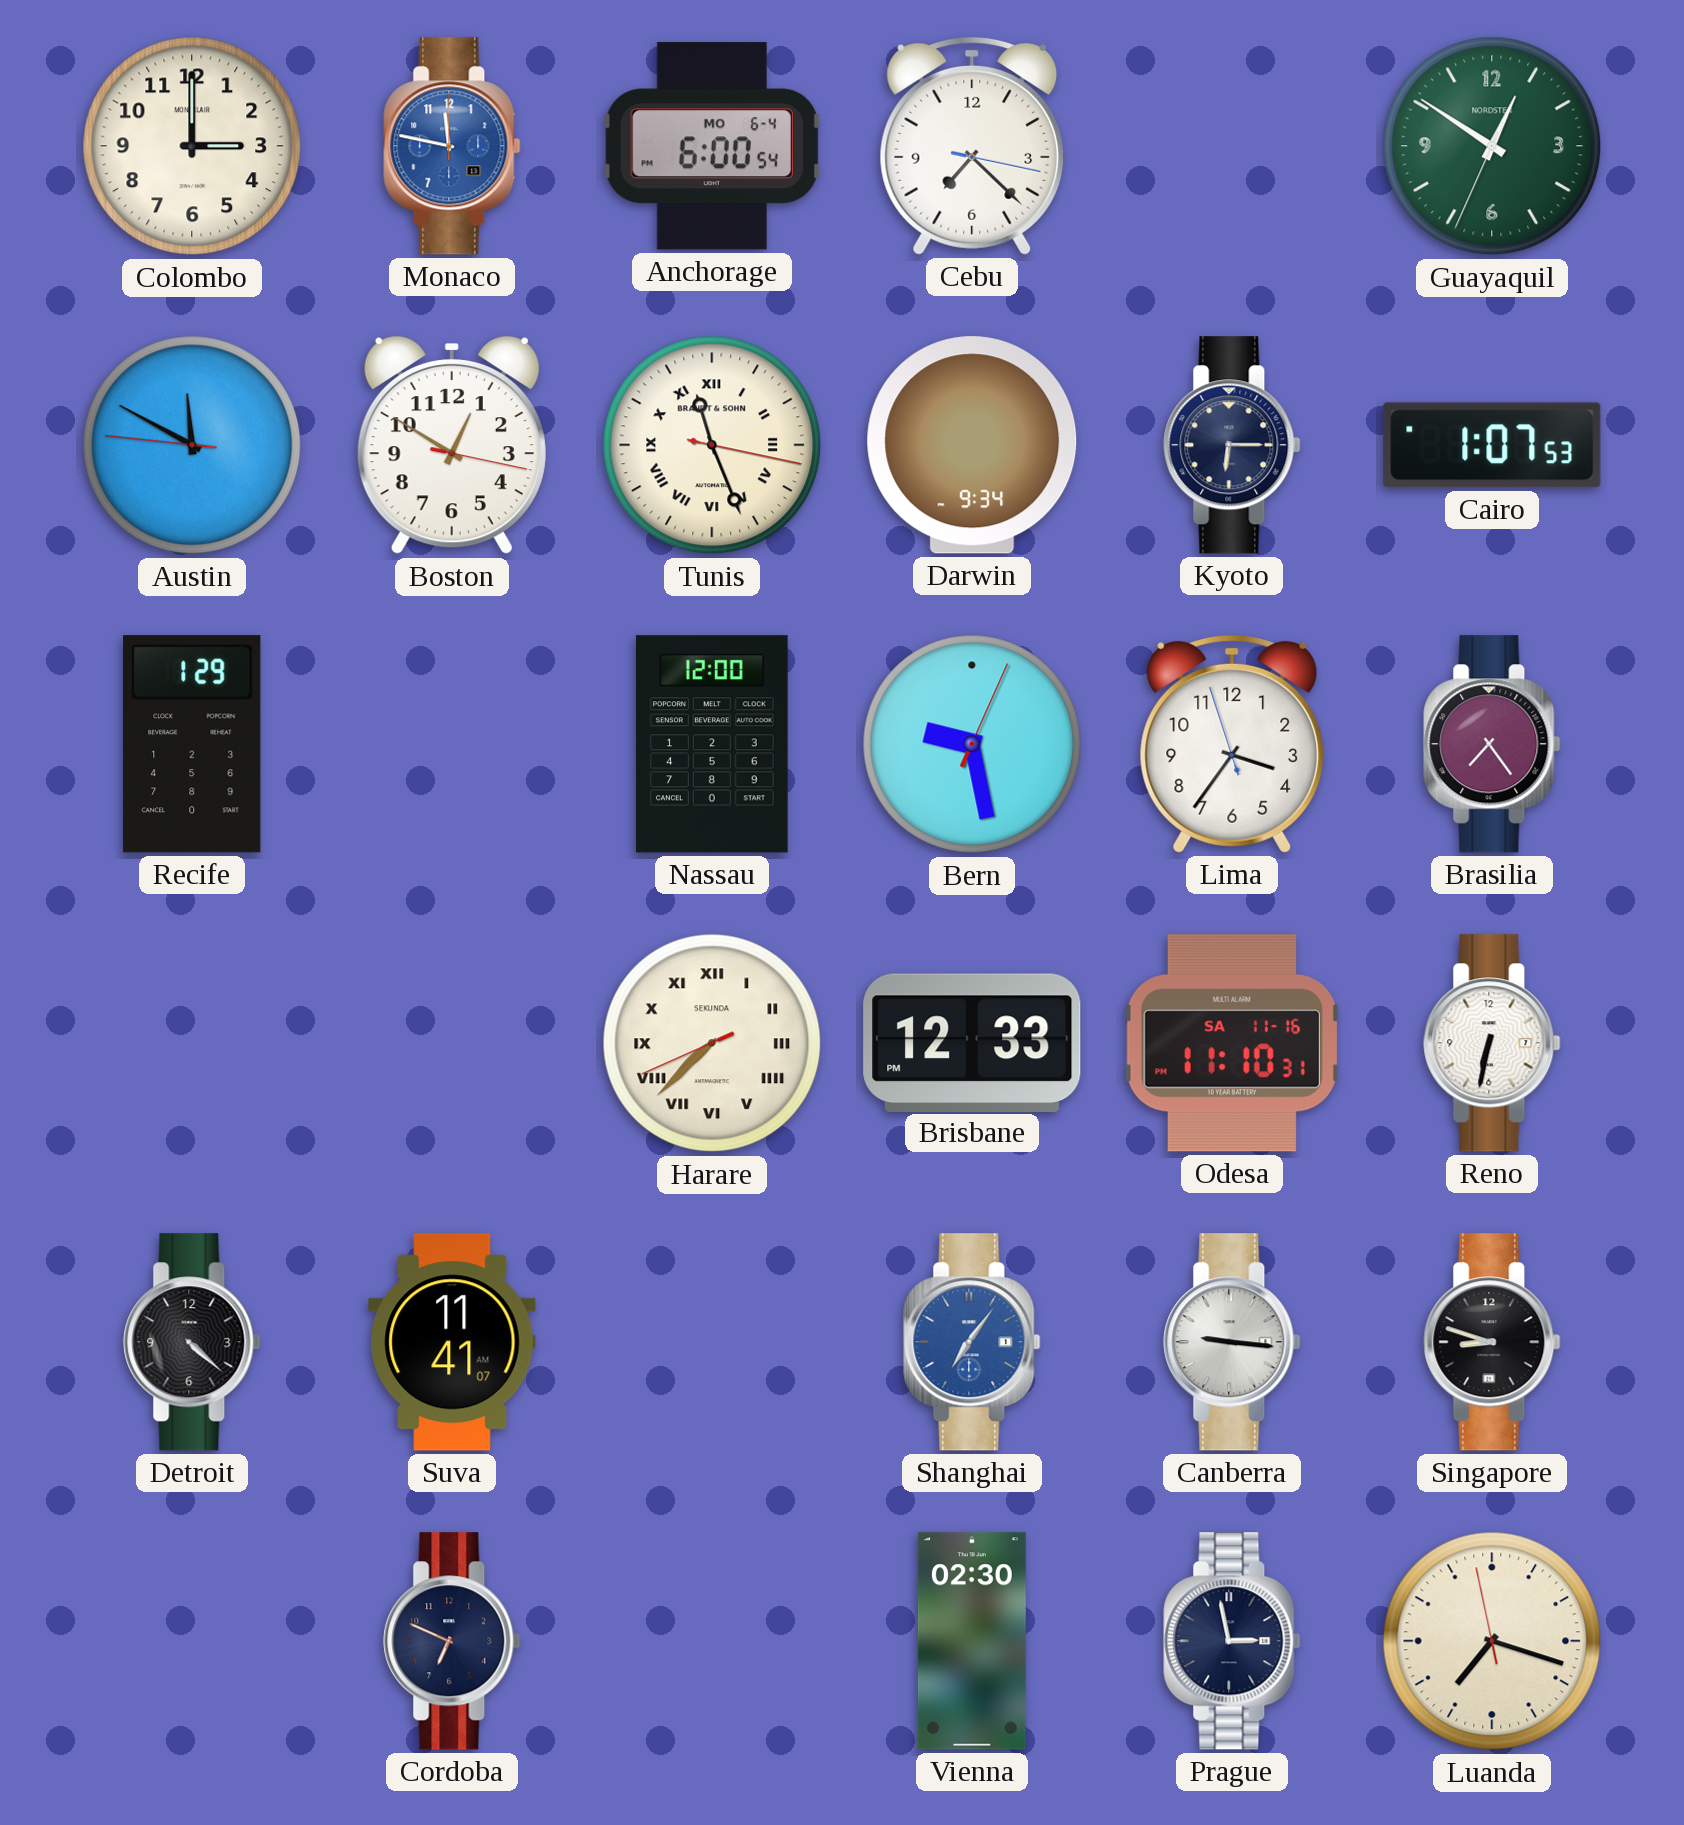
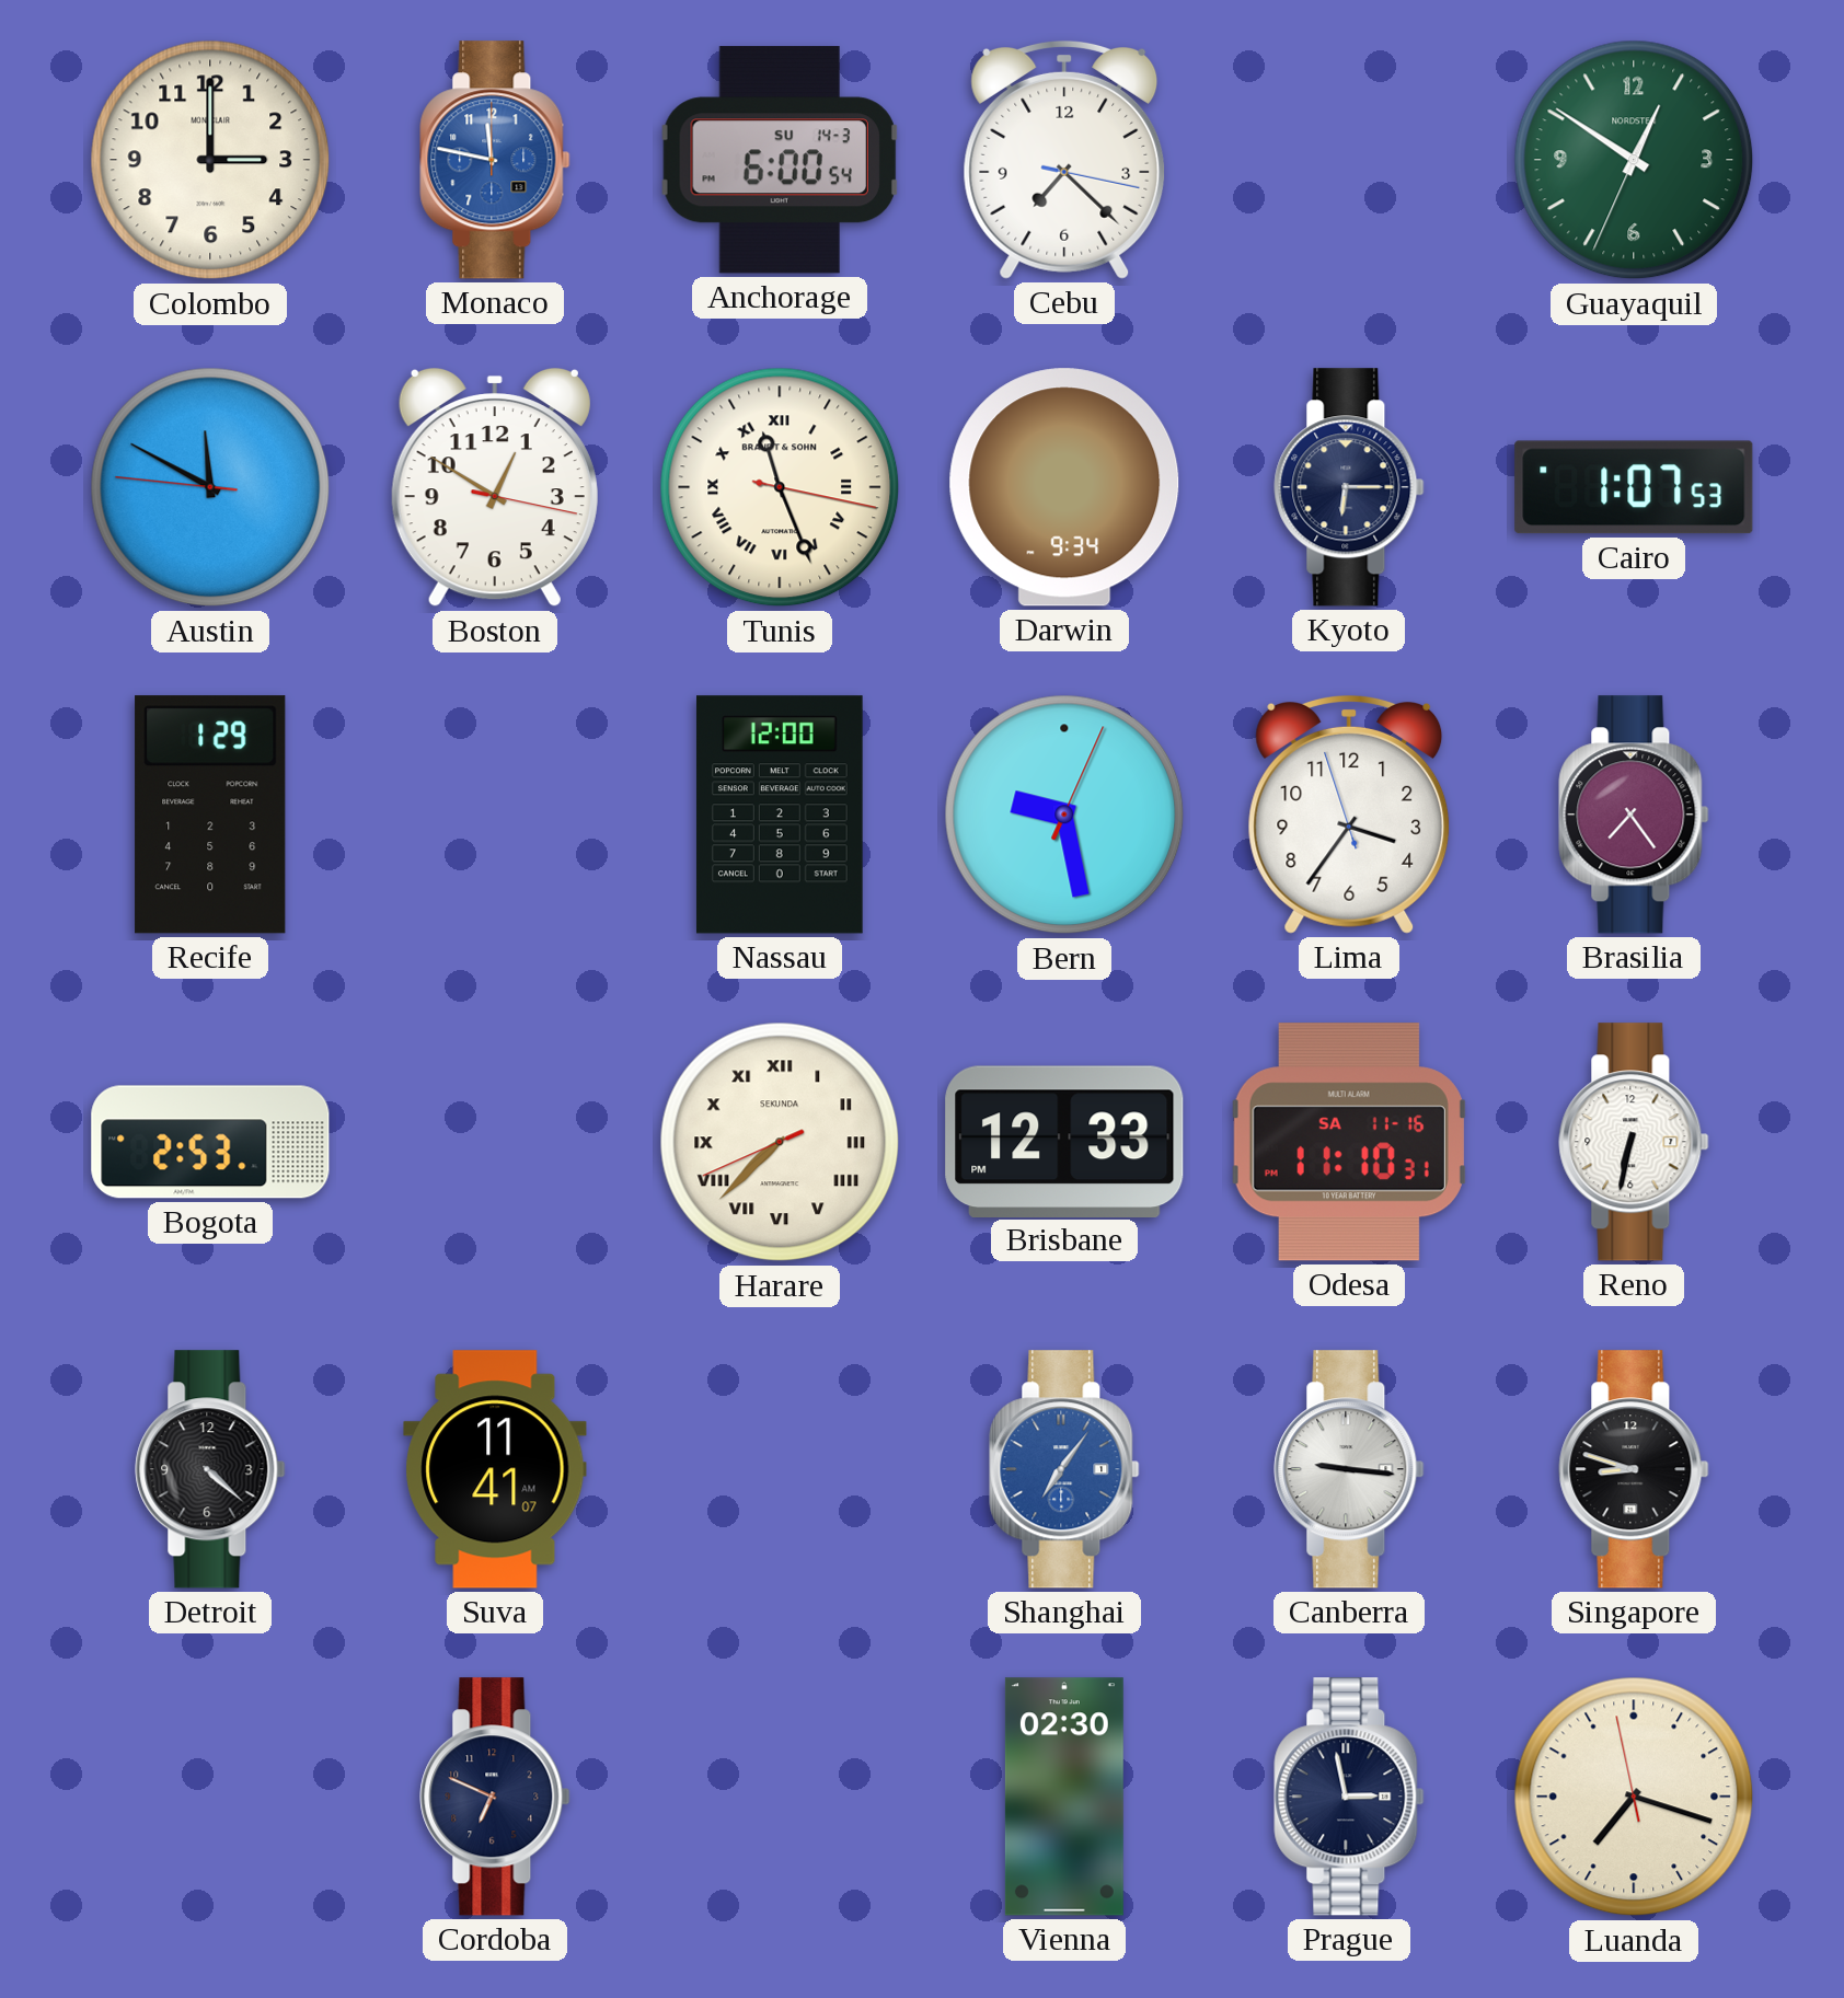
Anchorage date: MO 6-4 -> SU 14-3 (780, 160)
Bogota: none -> 2:53 (210, 1142)
